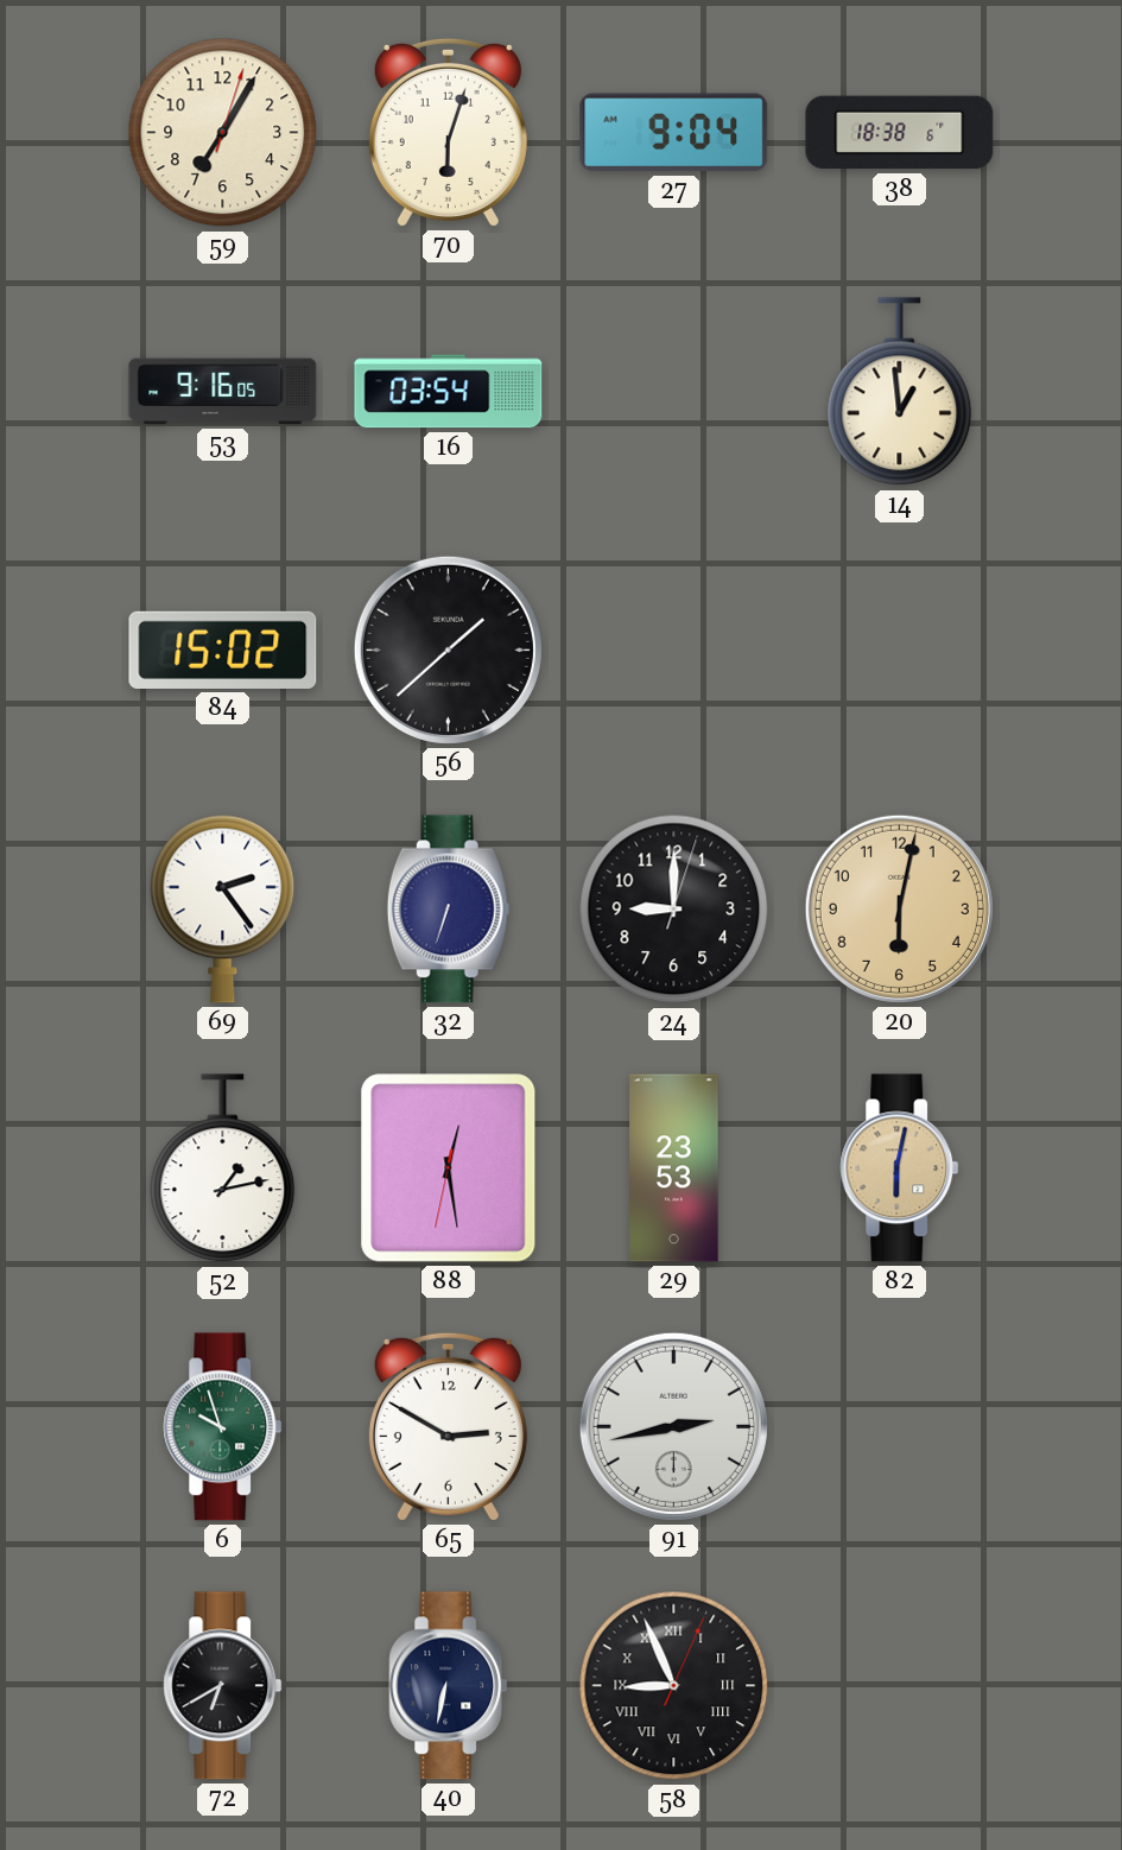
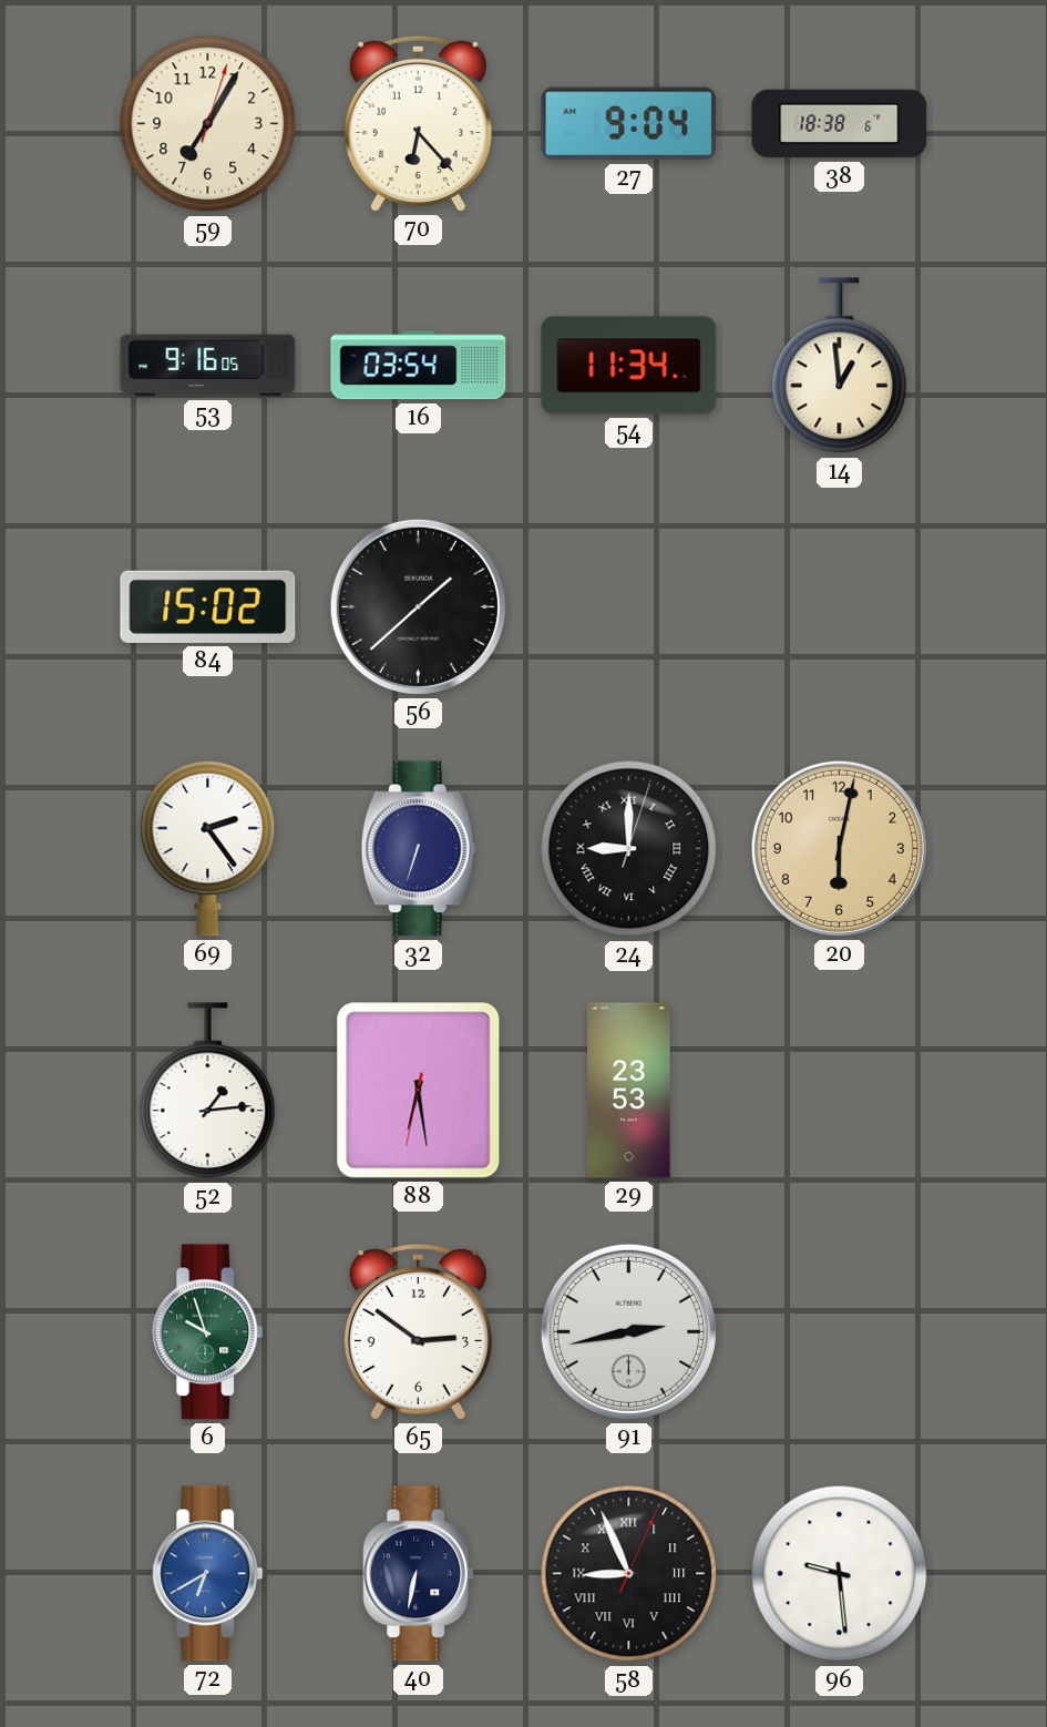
70: 6:03 -> 6:23 (418, 123)
54: none -> 11:34 (629, 366)
24 numerals: Arabic -> Roman (629, 849)
52: 1:13 -> 1:14 (208, 1091)
88: 12:28 -> 6:28 (419, 1091)
82: 6:02 -> none (900, 1168)
65: 2:50 -> 2:51 (418, 1331)
72 dial: black -> blue (208, 1574)
96: none -> 9:29 (840, 1574)
